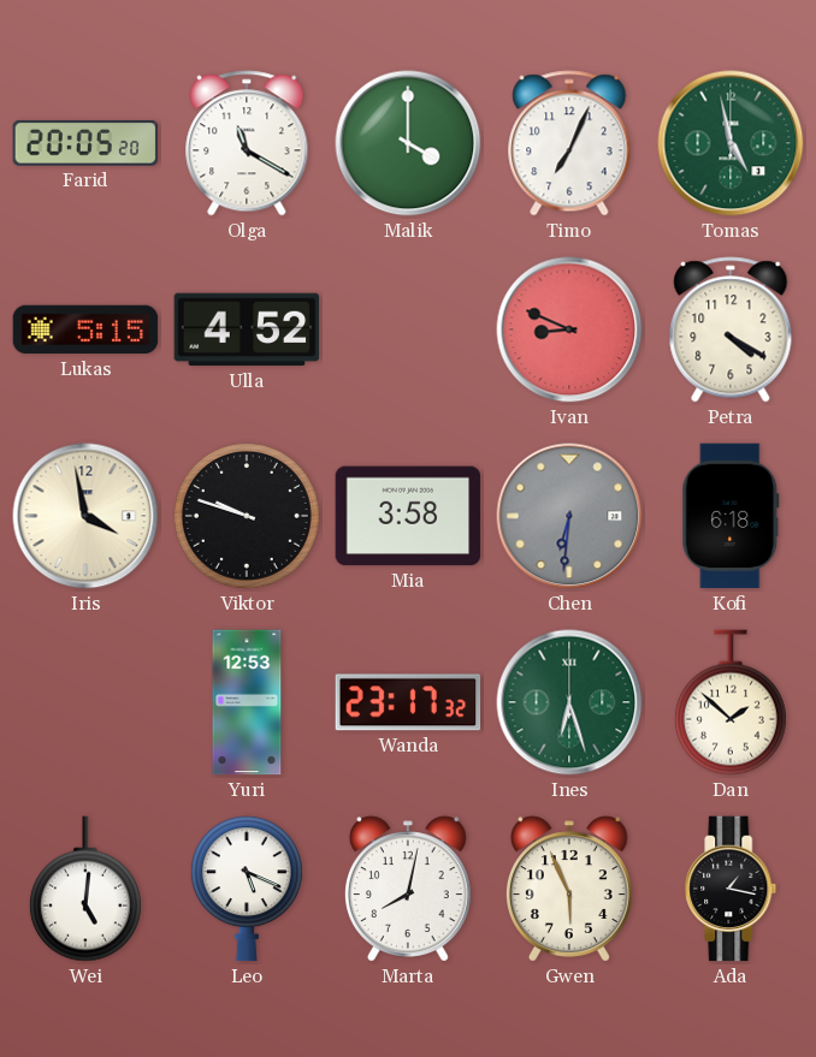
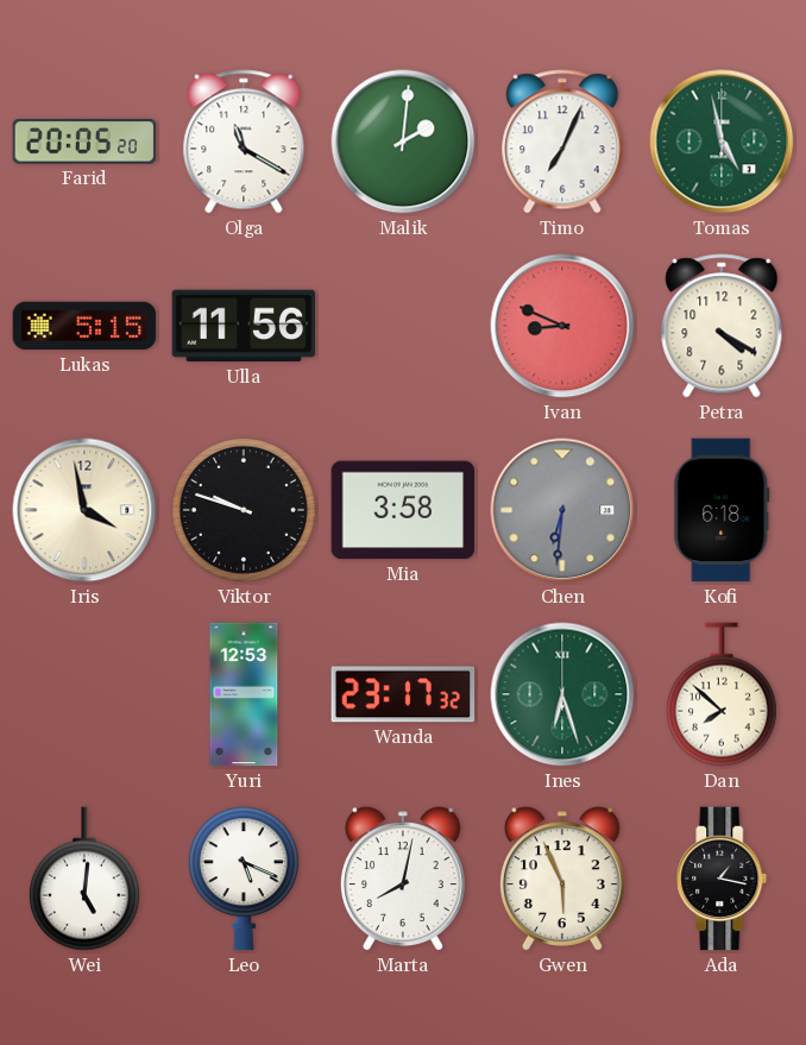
Malik: 4:00 -> 2:01 (403, 141)
Ulla: 4:52 -> 11:56 (244, 326)
Dan: 1:52 -> 7:52 (722, 694)
